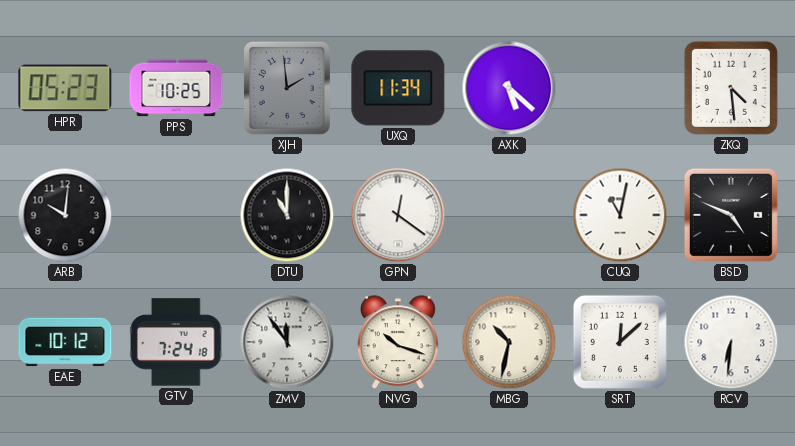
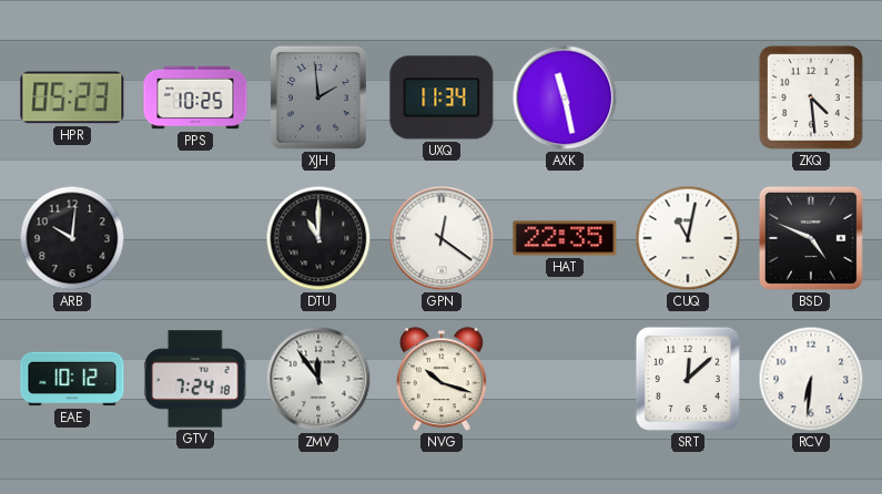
AXK: 5:22 -> 11:28 (565, 97)
HAT: none -> 22:35 (565, 238)
MBG: 10:32 -> none (509, 342)
